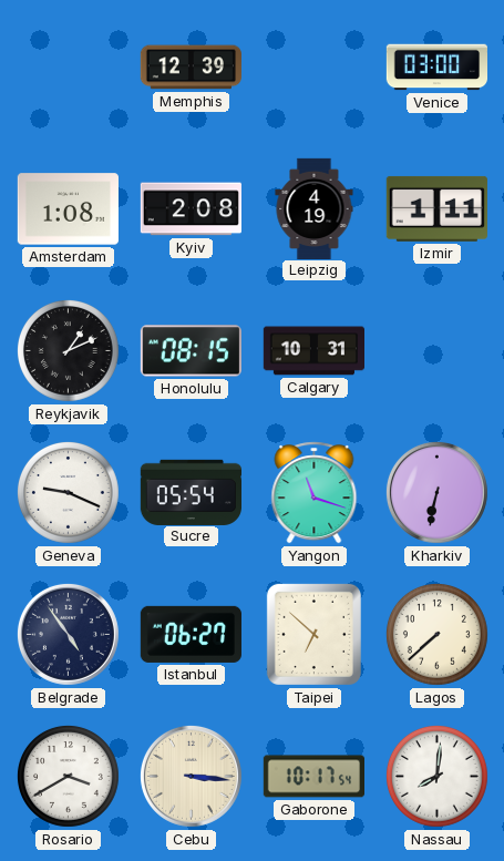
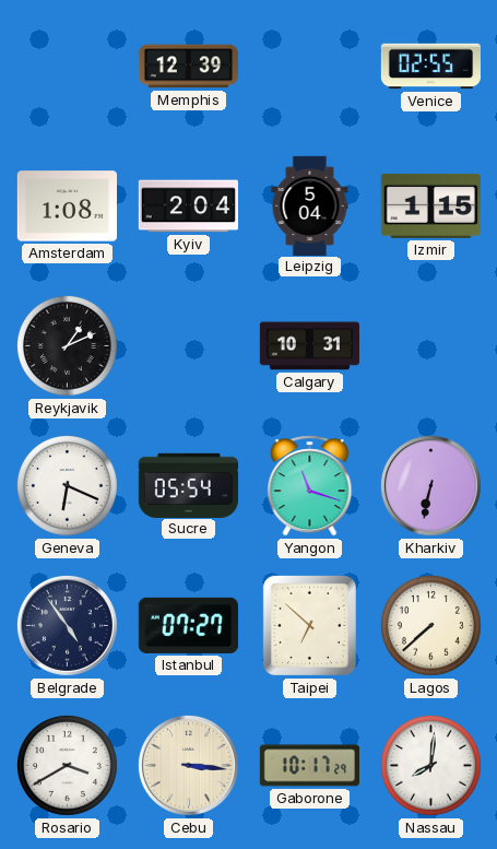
Venice: 03:00 -> 02:55 (430, 67)
Kyiv: 2:08 -> 2:04 (188, 207)
Leipzig: 4:19 -> 5:04 (310, 205)
Izmir: 1:11 -> 1:15 (430, 205)
Honolulu: 08:15 -> none (191, 351)
Geneva: 9:19 -> 6:19 (67, 485)
Istanbul: 06:27 -> 07:27 (188, 625)
Gaborone: 10:17:54 -> 10:17:29 (309, 766)
